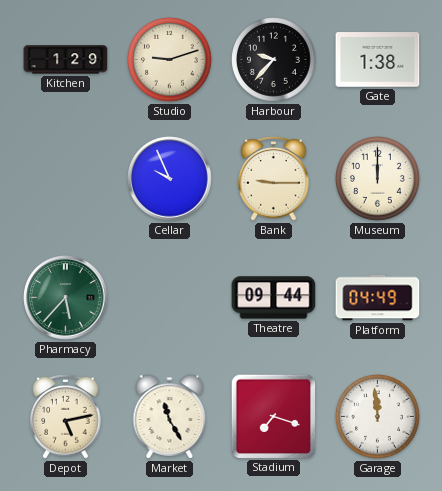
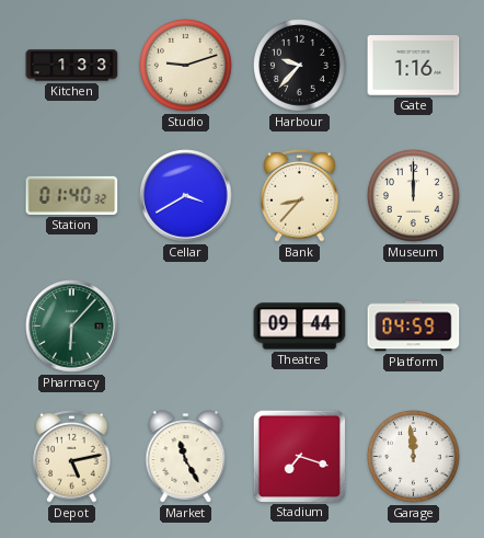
Kitchen: 1:29 -> 1:33 (72, 66)
Gate: 1:38 -> 1:16 (414, 66)
Station: none -> 01:40 (72, 195)
Cellar: 9:56 -> 3:40 (186, 196)
Bank: 9:15 -> 8:37 (300, 196)
Pharmacy: 5:37 -> 6:07 (72, 327)
Platform: 04:49 -> 04:59 (414, 327)
